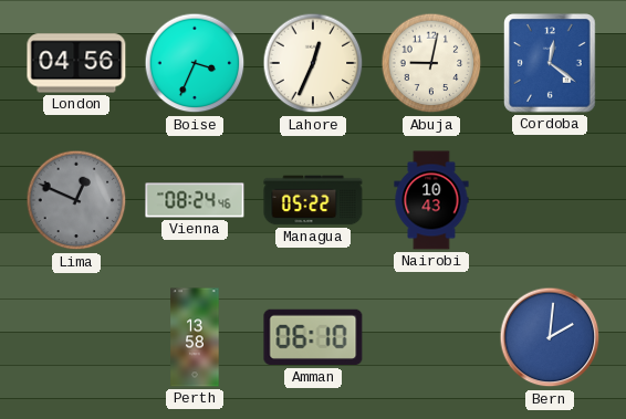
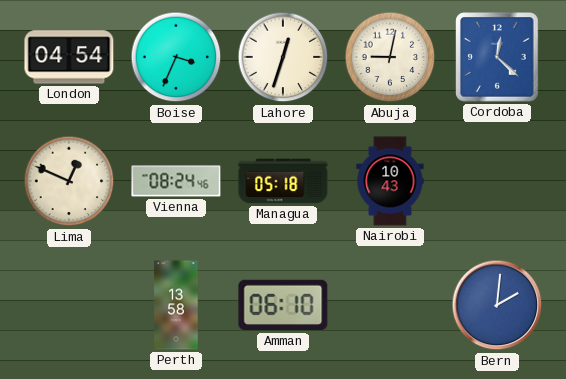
London: 04:56 -> 04:54 (69, 57)
Lahore: 12:34 -> 12:33 (283, 57)
Cordoba: 12:21 -> 12:22 (497, 57)
Lima dial: grey -> cream (69, 181)
Managua: 05:22 -> 05:18 (283, 181)
